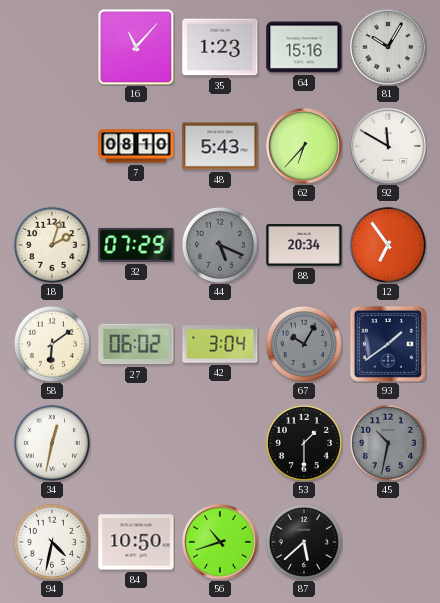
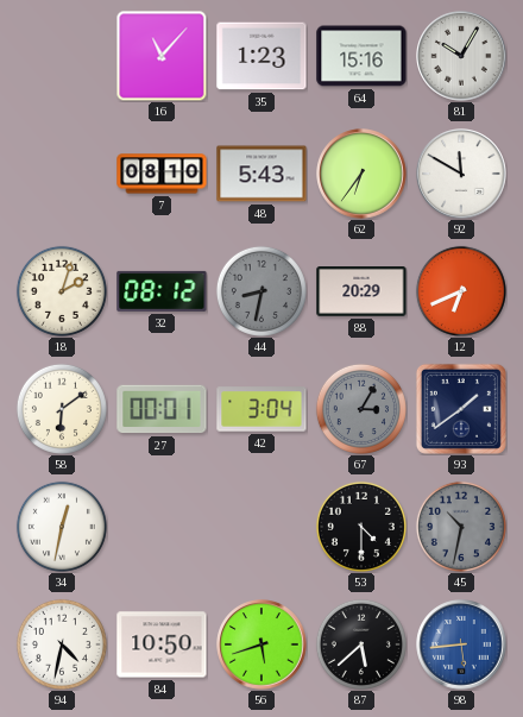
62: 6:37 -> 6:36 (361, 174)
32: 07:29 -> 08:12 (162, 291)
44: 5:19 -> 8:32 (261, 291)
88: 20:34 -> 20:29 (361, 293)
12: 6:54 -> 6:41 (461, 291)
27: 06:02 -> 00:01 (162, 409)
67: 10:05 -> 3:05 (361, 409)
53: 1:30 -> 4:30 (361, 527)
56: 10:42 -> 5:42 (261, 644)
98: none -> 5:44 (461, 644)
